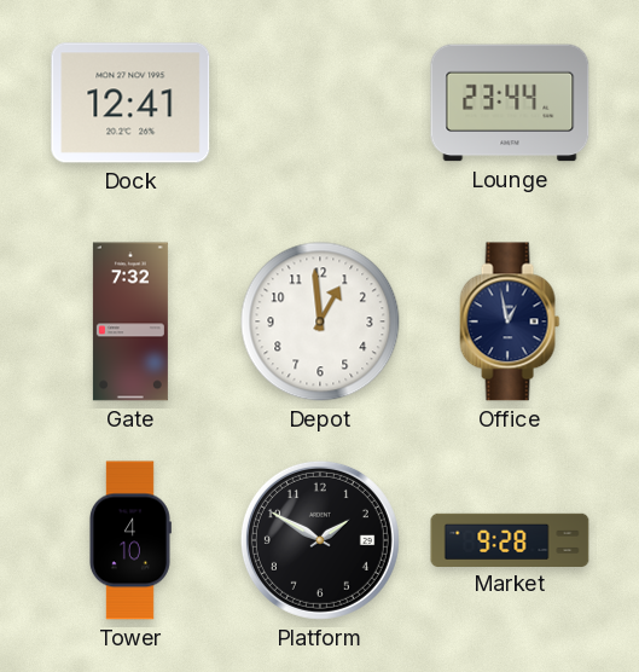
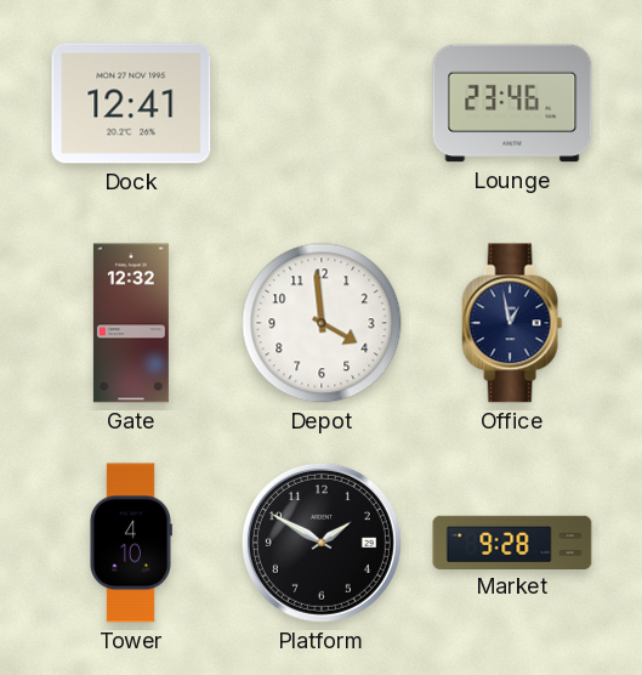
Lounge: 23:44 -> 23:46 (512, 103)
Gate: 7:32 -> 12:32 (131, 323)
Depot: 12:59 -> 3:59 (322, 323)
